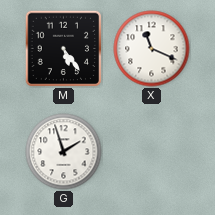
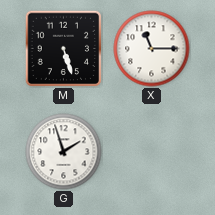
M: 5:24 -> 5:27 (63, 48)
X: 11:19 -> 11:15 (152, 49)
